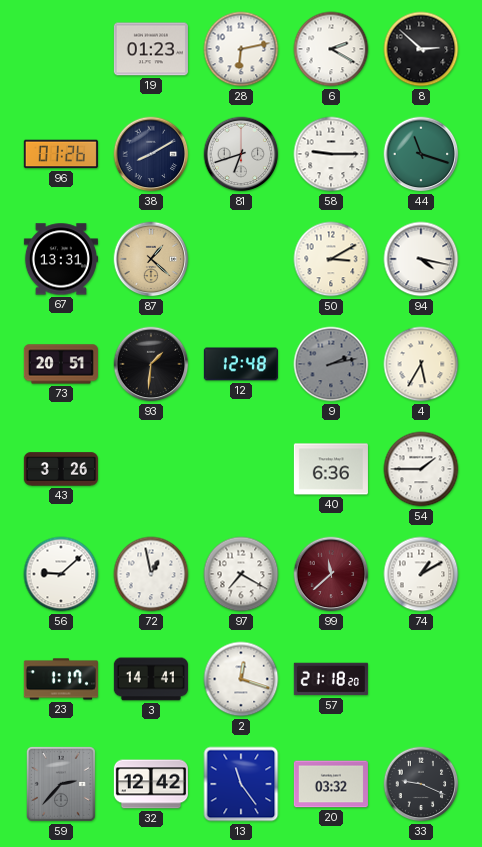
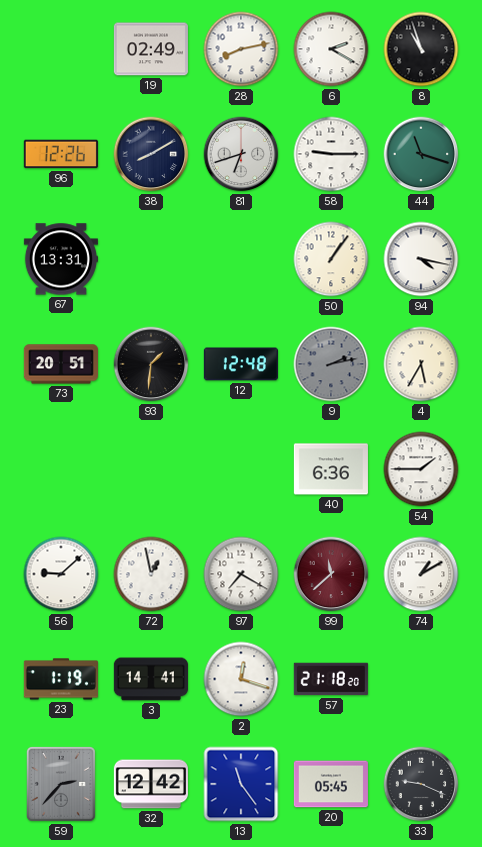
19: 01:23 -> 02:49 (151, 49)
28: 6:13 -> 8:13 (241, 49)
8: 2:52 -> 10:57 (421, 49)
96: 01:26 -> 12:26 (61, 154)
87: 1:22 -> none (151, 259)
50: 3:10 -> 1:06 (331, 259)
43: 3:26 -> none (61, 469)
23: 1:17 -> 1:19 (61, 679)
20: 03:32 -> 05:45 (331, 784)
